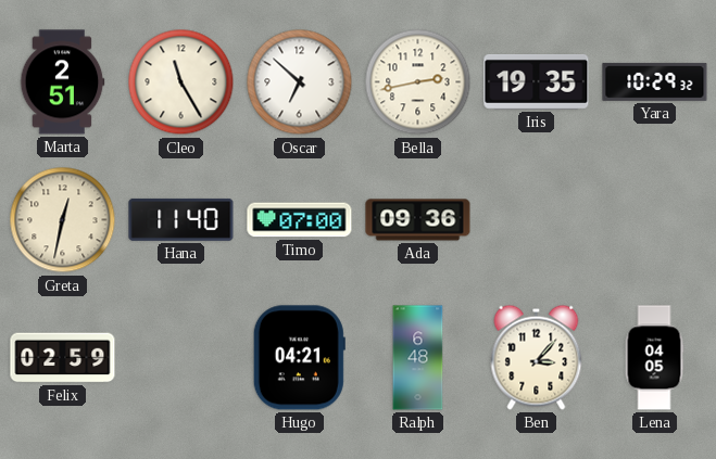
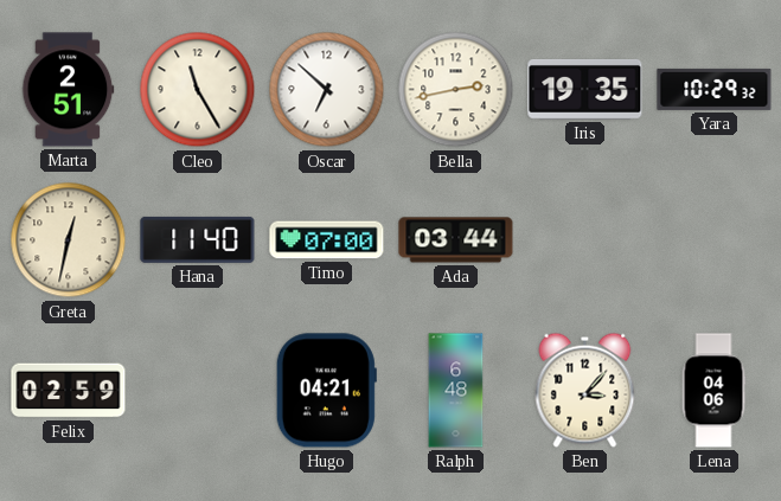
Ada: 09:36 -> 03:44 (456, 240)
Lena: 04:05 -> 04:06 (713, 391)
